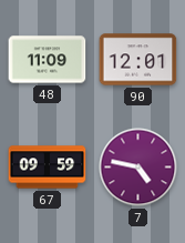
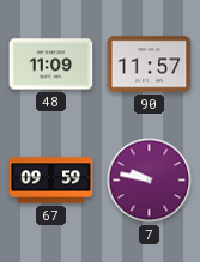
90: 12:01 -> 11:57 (150, 65)
7: 4:47 -> 9:47 (150, 181)
